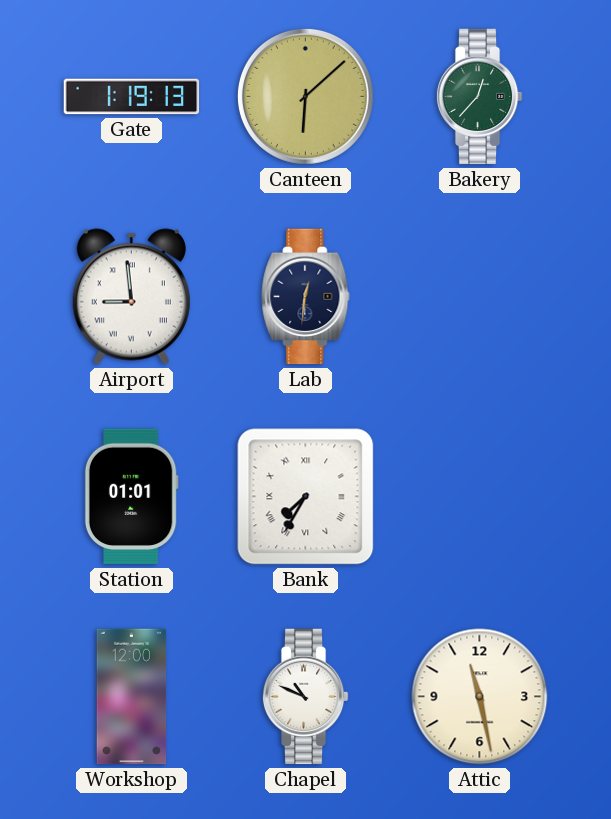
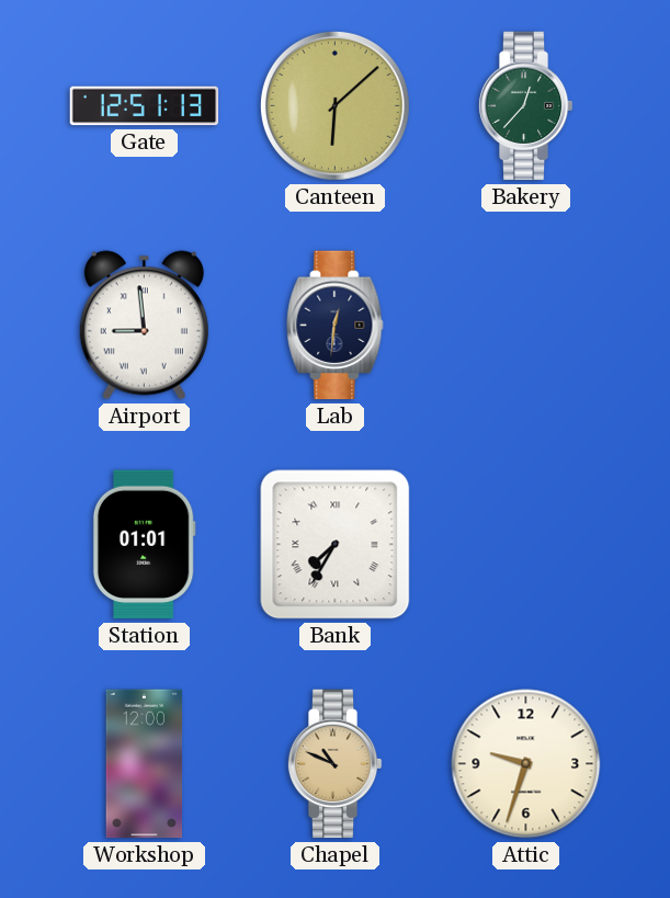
Gate: 1:19 -> 12:51 (145, 106)
Chapel dial: white -> champagne (334, 764)
Attic: 11:28 -> 9:33 (526, 764)
